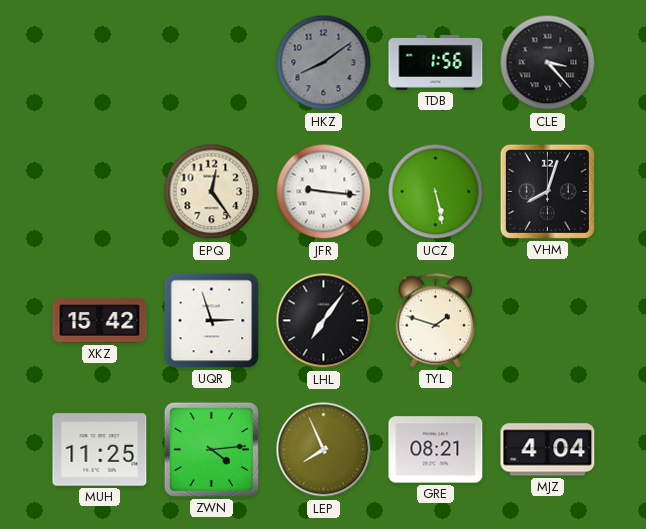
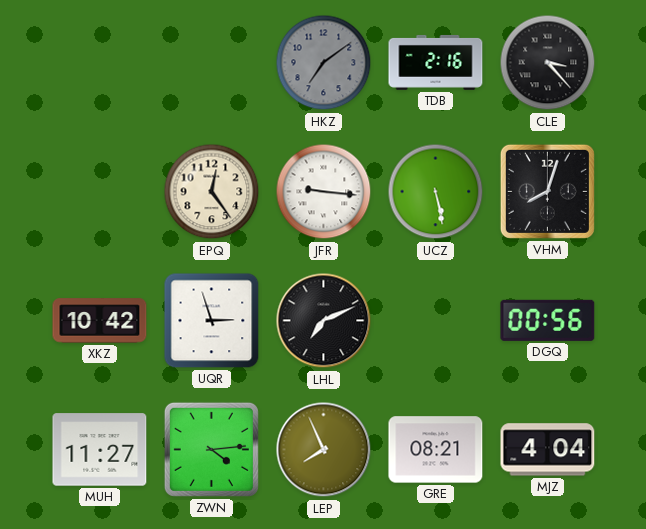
HKZ: 8:09 -> 7:09 (324, 63)
TDB: 1:56 -> 2:16 (436, 62)
XKZ: 15:42 -> 10:42 (100, 321)
LHL: 7:06 -> 7:11 (324, 321)
TYL: 1:48 -> none (436, 321)
DGQ: none -> 00:56 (548, 320)
MUH: 11:25 -> 11:27 (100, 450)
